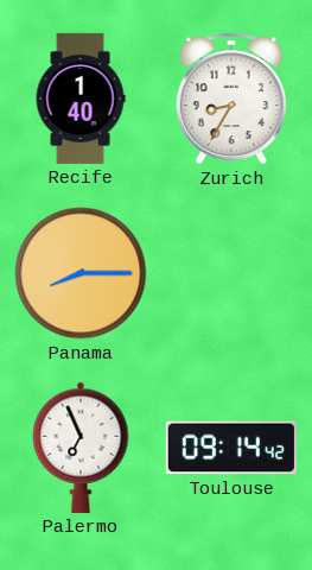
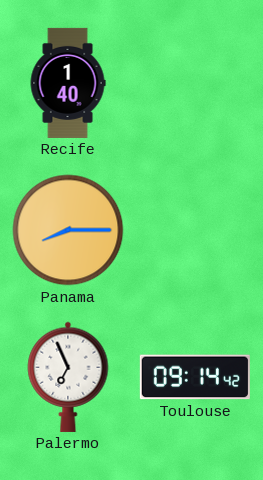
Zurich: 8:35 -> none (231, 99)
